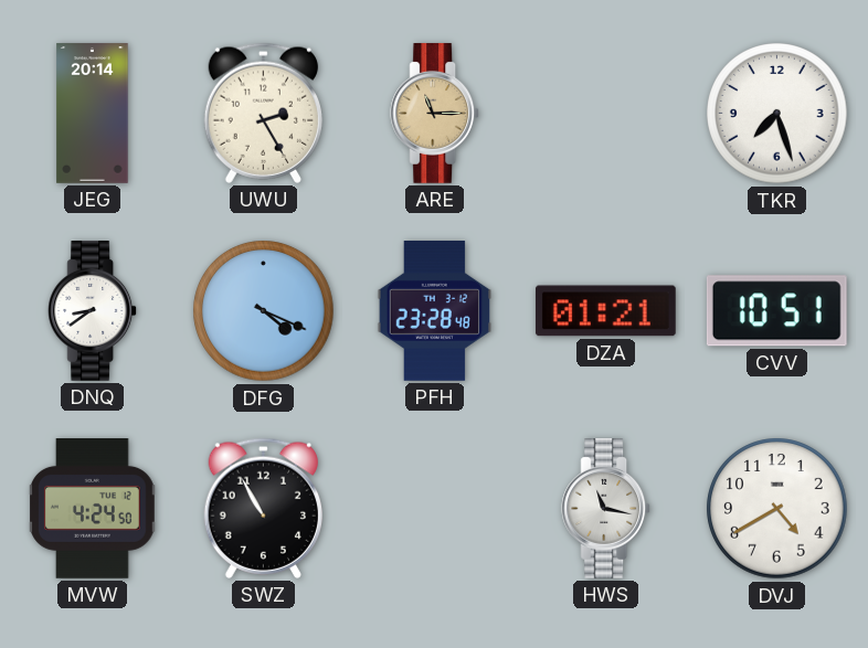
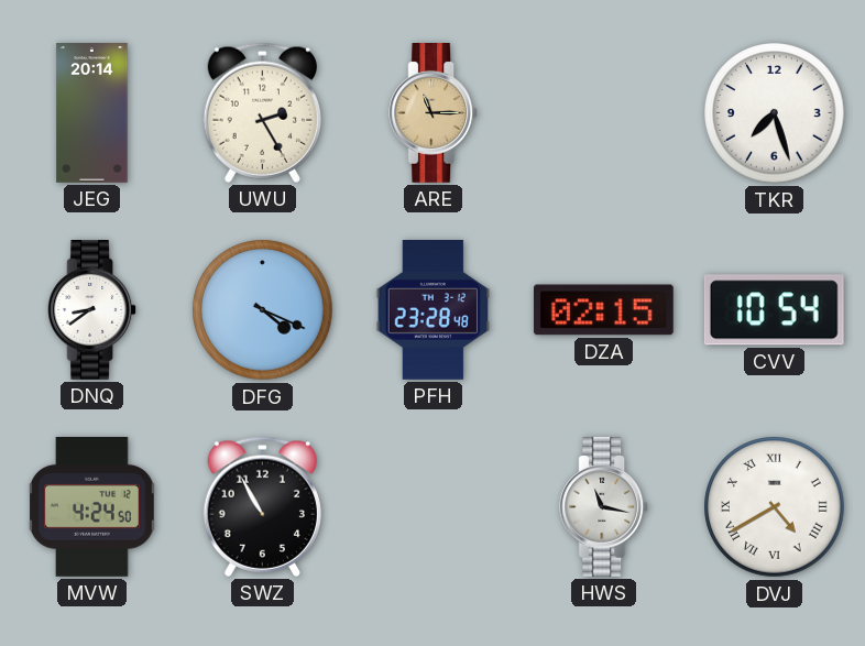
DZA: 01:21 -> 02:15 (603, 310)
CVV: 10:51 -> 10:54 (774, 310)
DVJ numerals: Arabic -> Roman (775, 507)
